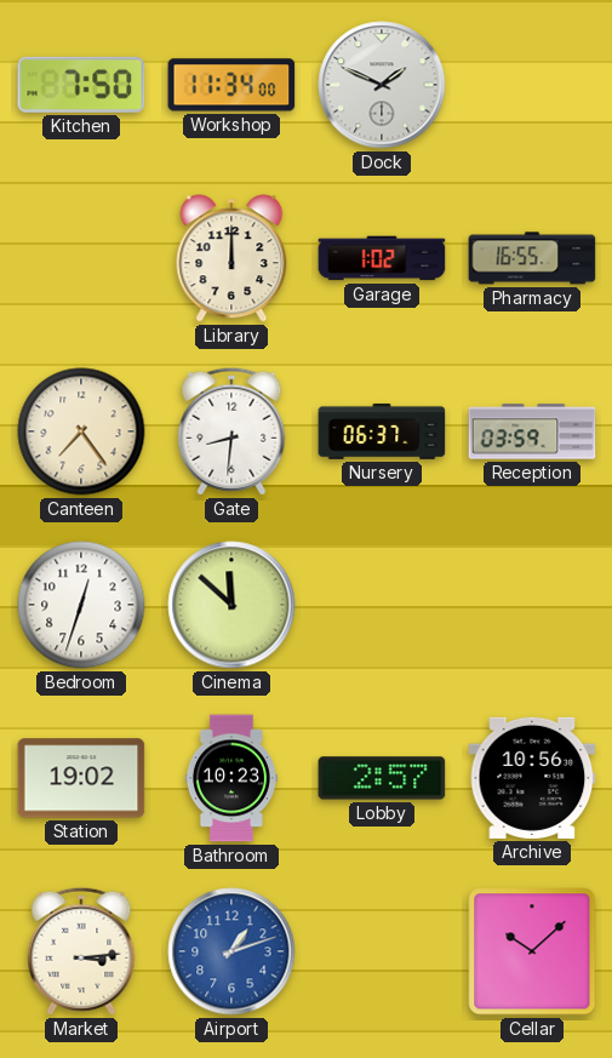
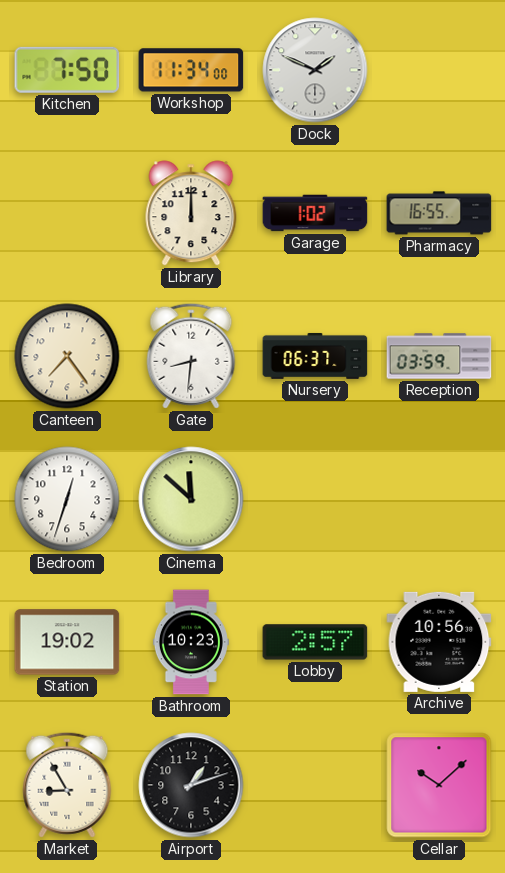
Market: 3:14 -> 8:55 (67, 785)
Airport dial: blue -> black (191, 785)
